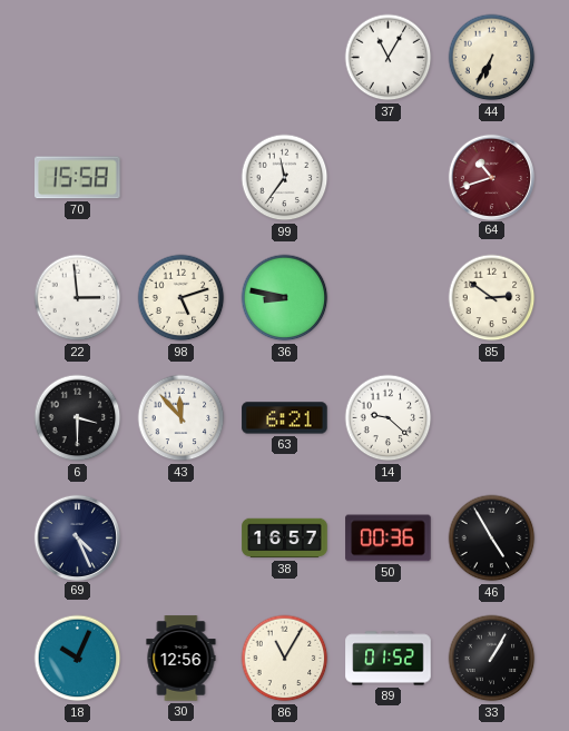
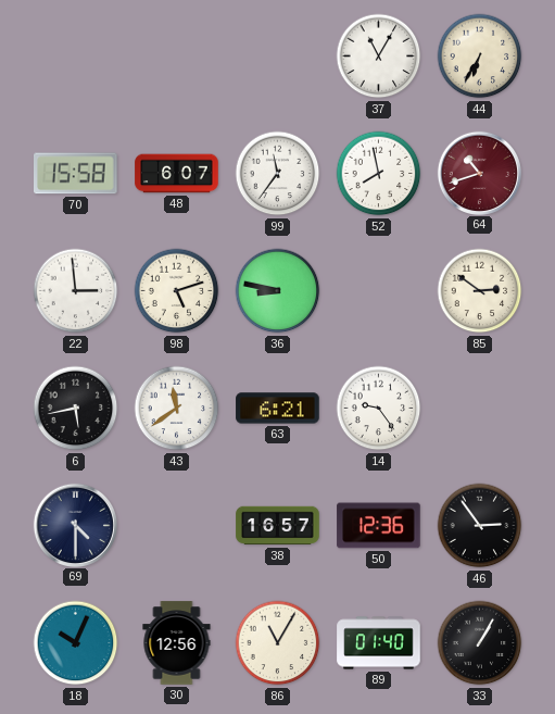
48: none -> 6:07 (177, 174)
52: none -> 7:58 (379, 174)
6: 3:30 -> 5:43 (76, 409)
43: 11:53 -> 11:39 (177, 409)
14: 9:22 -> 9:24 (379, 409)
69: 4:26 -> 4:30 (75, 525)
50: 00:36 -> 12:36 (379, 526)
46: 4:55 -> 2:54 (480, 526)
89: 01:52 -> 01:40 (379, 643)
